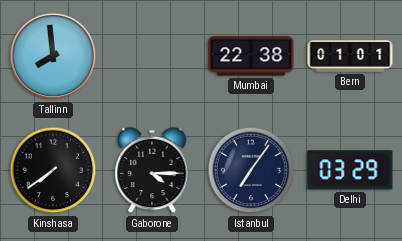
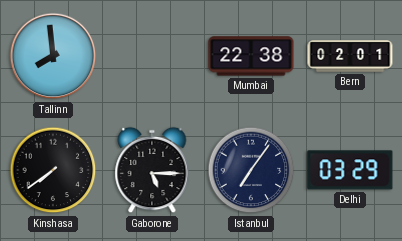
Bern: 01:01 -> 02:01 (350, 56)
Gaborone: 4:15 -> 5:15 (152, 170)
